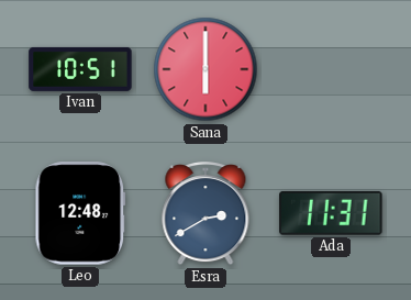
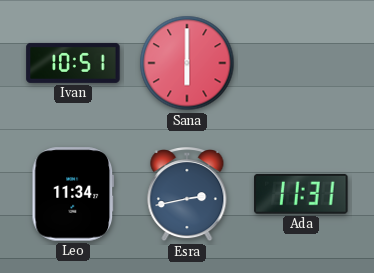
Leo: 12:48 -> 11:34 (73, 194)
Esra: 2:40 -> 2:43 (187, 195)
